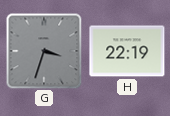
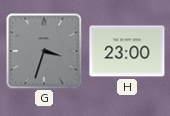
H: 22:19 -> 23:00 (127, 51)
